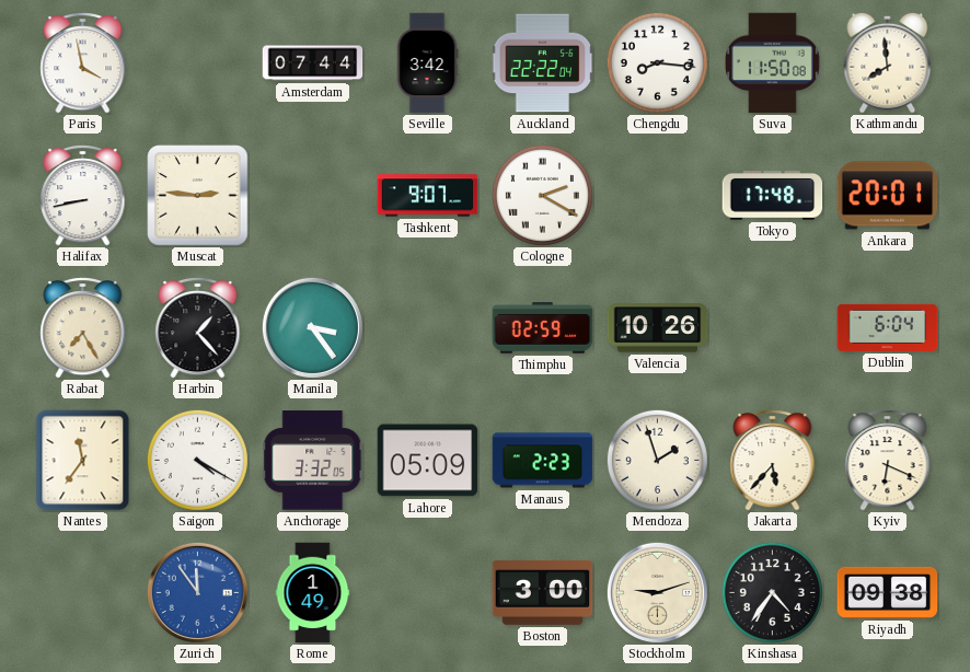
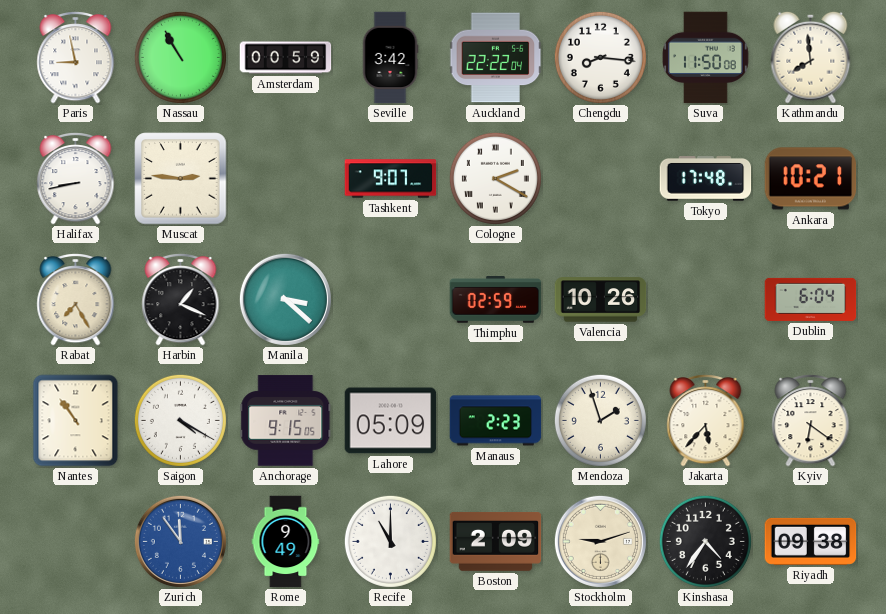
Paris: 3:58 -> 8:58 (76, 57)
Nassau: none -> 10:55 (180, 57)
Amsterdam: 07:44 -> 00:59 (286, 58)
Ankara: 20:01 -> 10:21 (811, 179)
Harbin: 1:23 -> 1:19 (181, 299)
Manila: 3:24 -> 3:22 (285, 299)
Nantes: 11:36 -> 10:54 (76, 421)
Anchorage: 3:32 -> 9:15 (286, 421)
Kyiv: 6:19 -> 6:21 (811, 420)
Rome: 1:49 -> 9:49 (286, 542)
Recife: none -> 11:00 (390, 541)
Boston: 3:00 -> 2:09 (496, 541)
